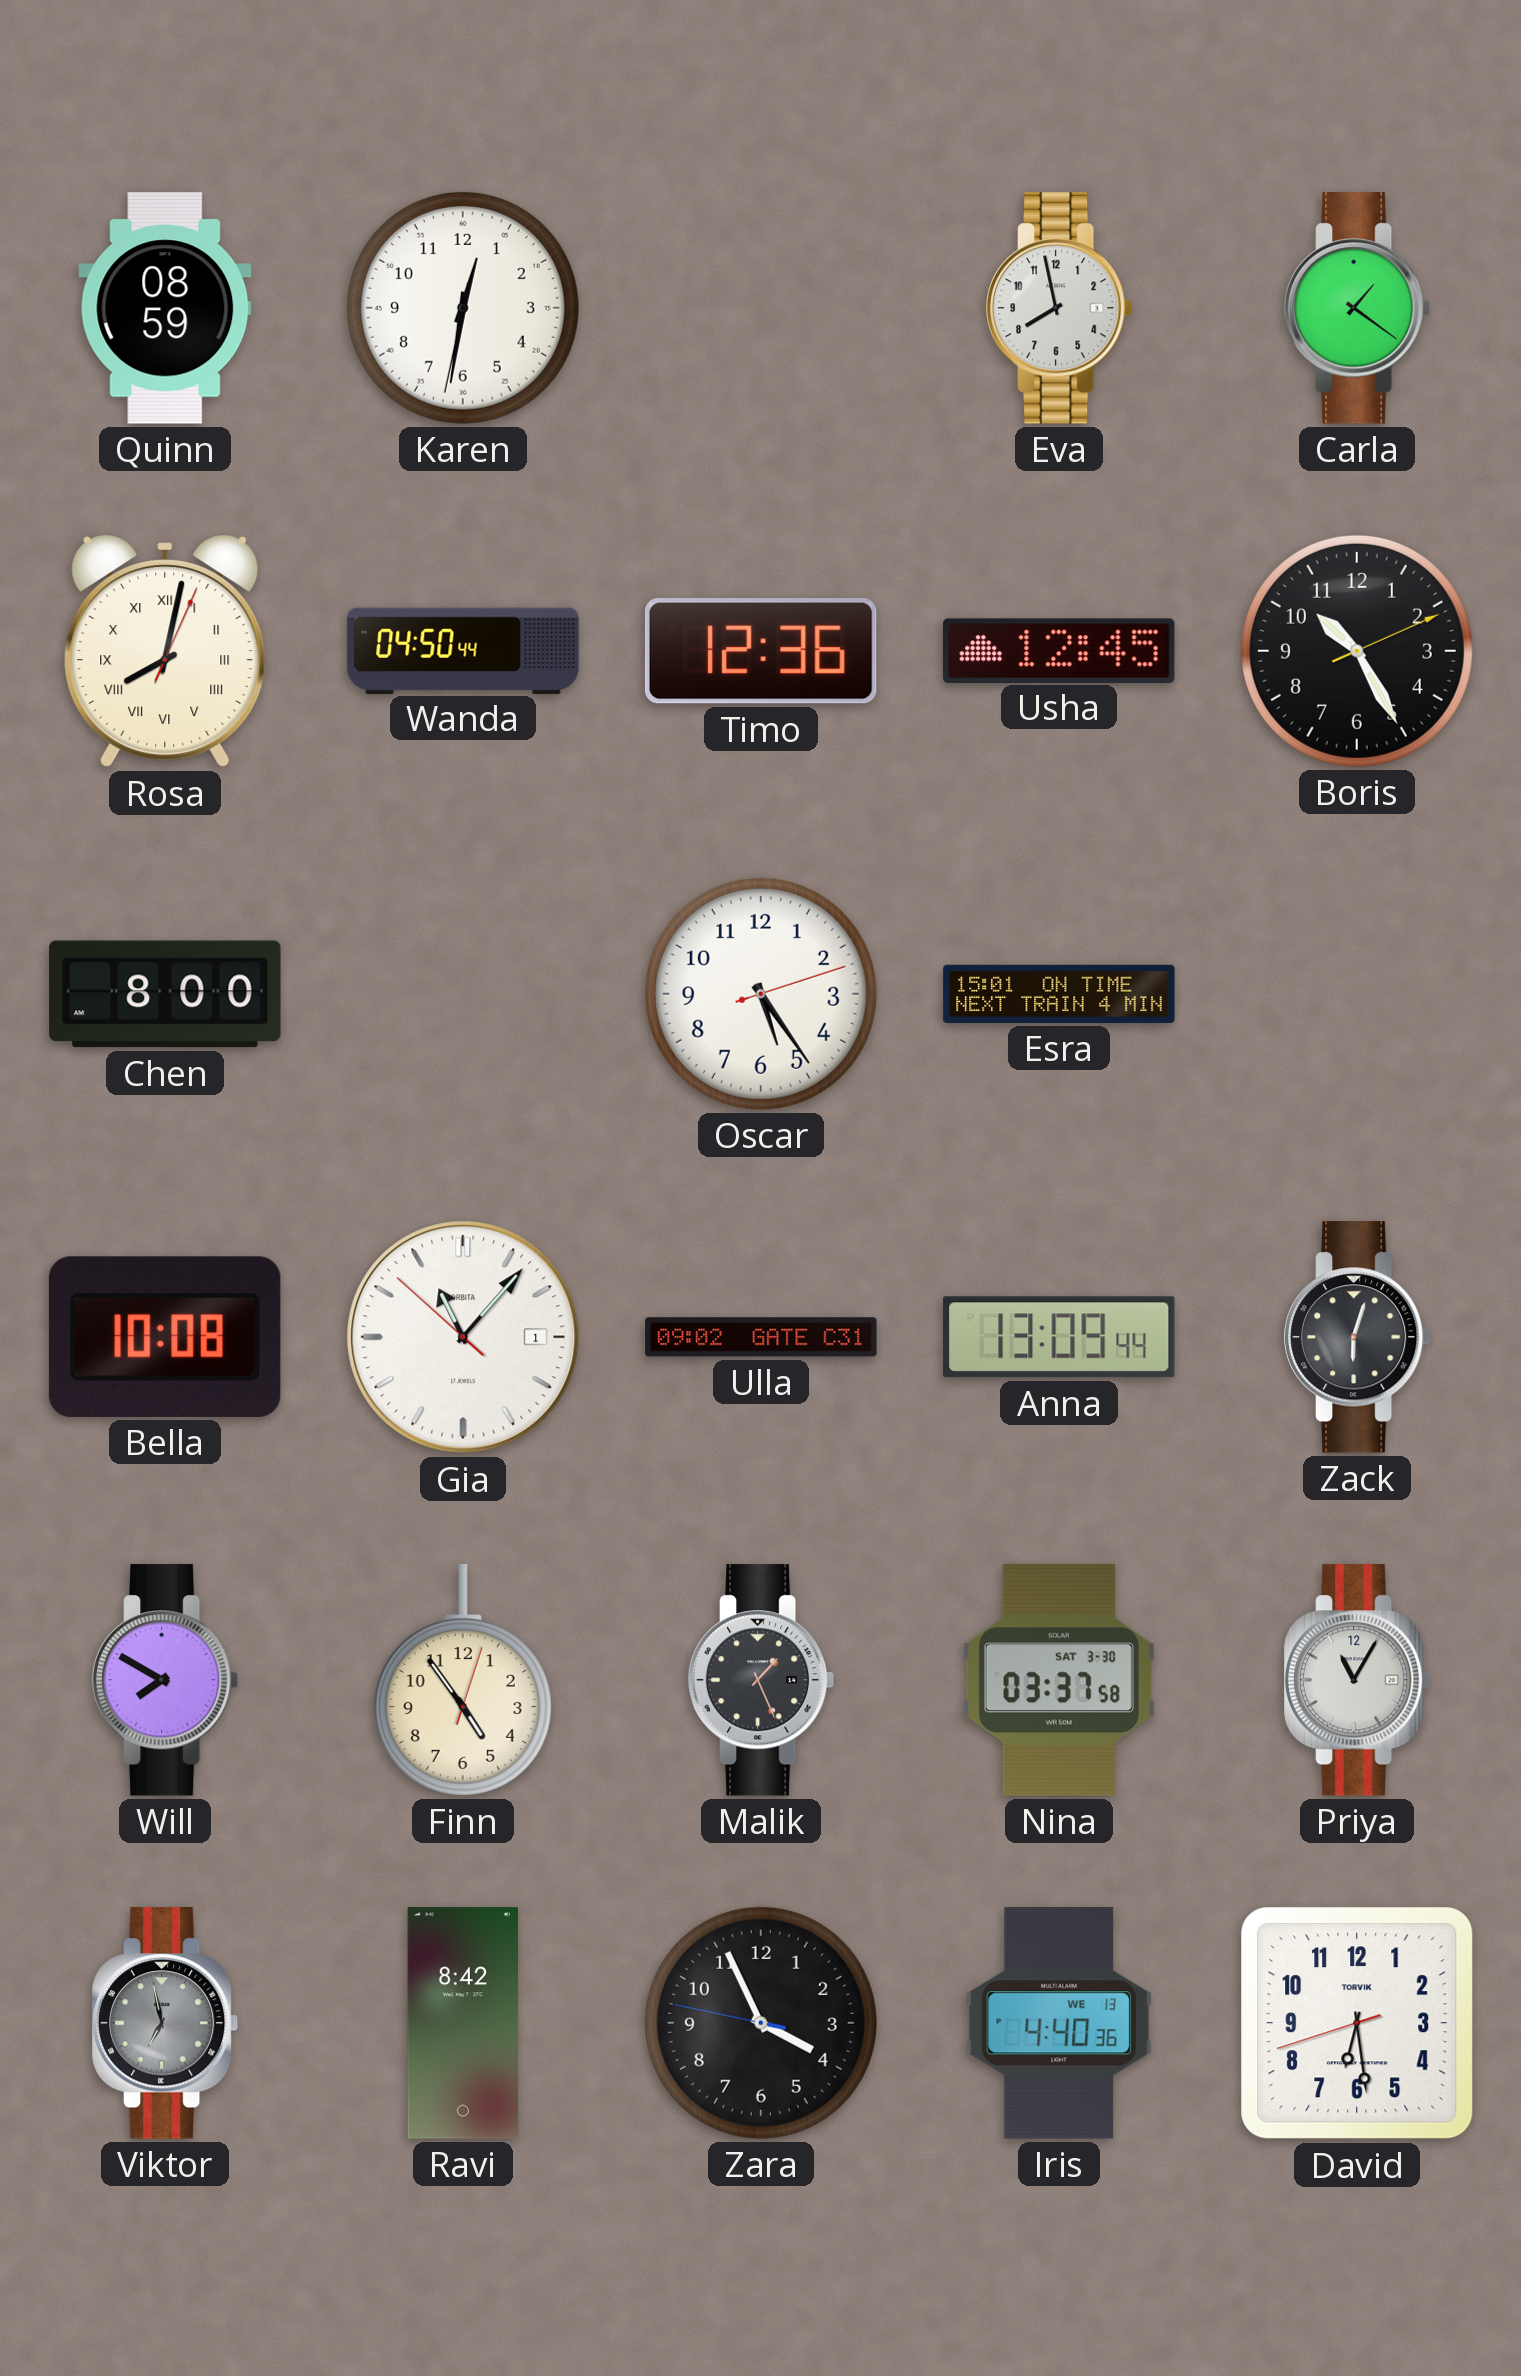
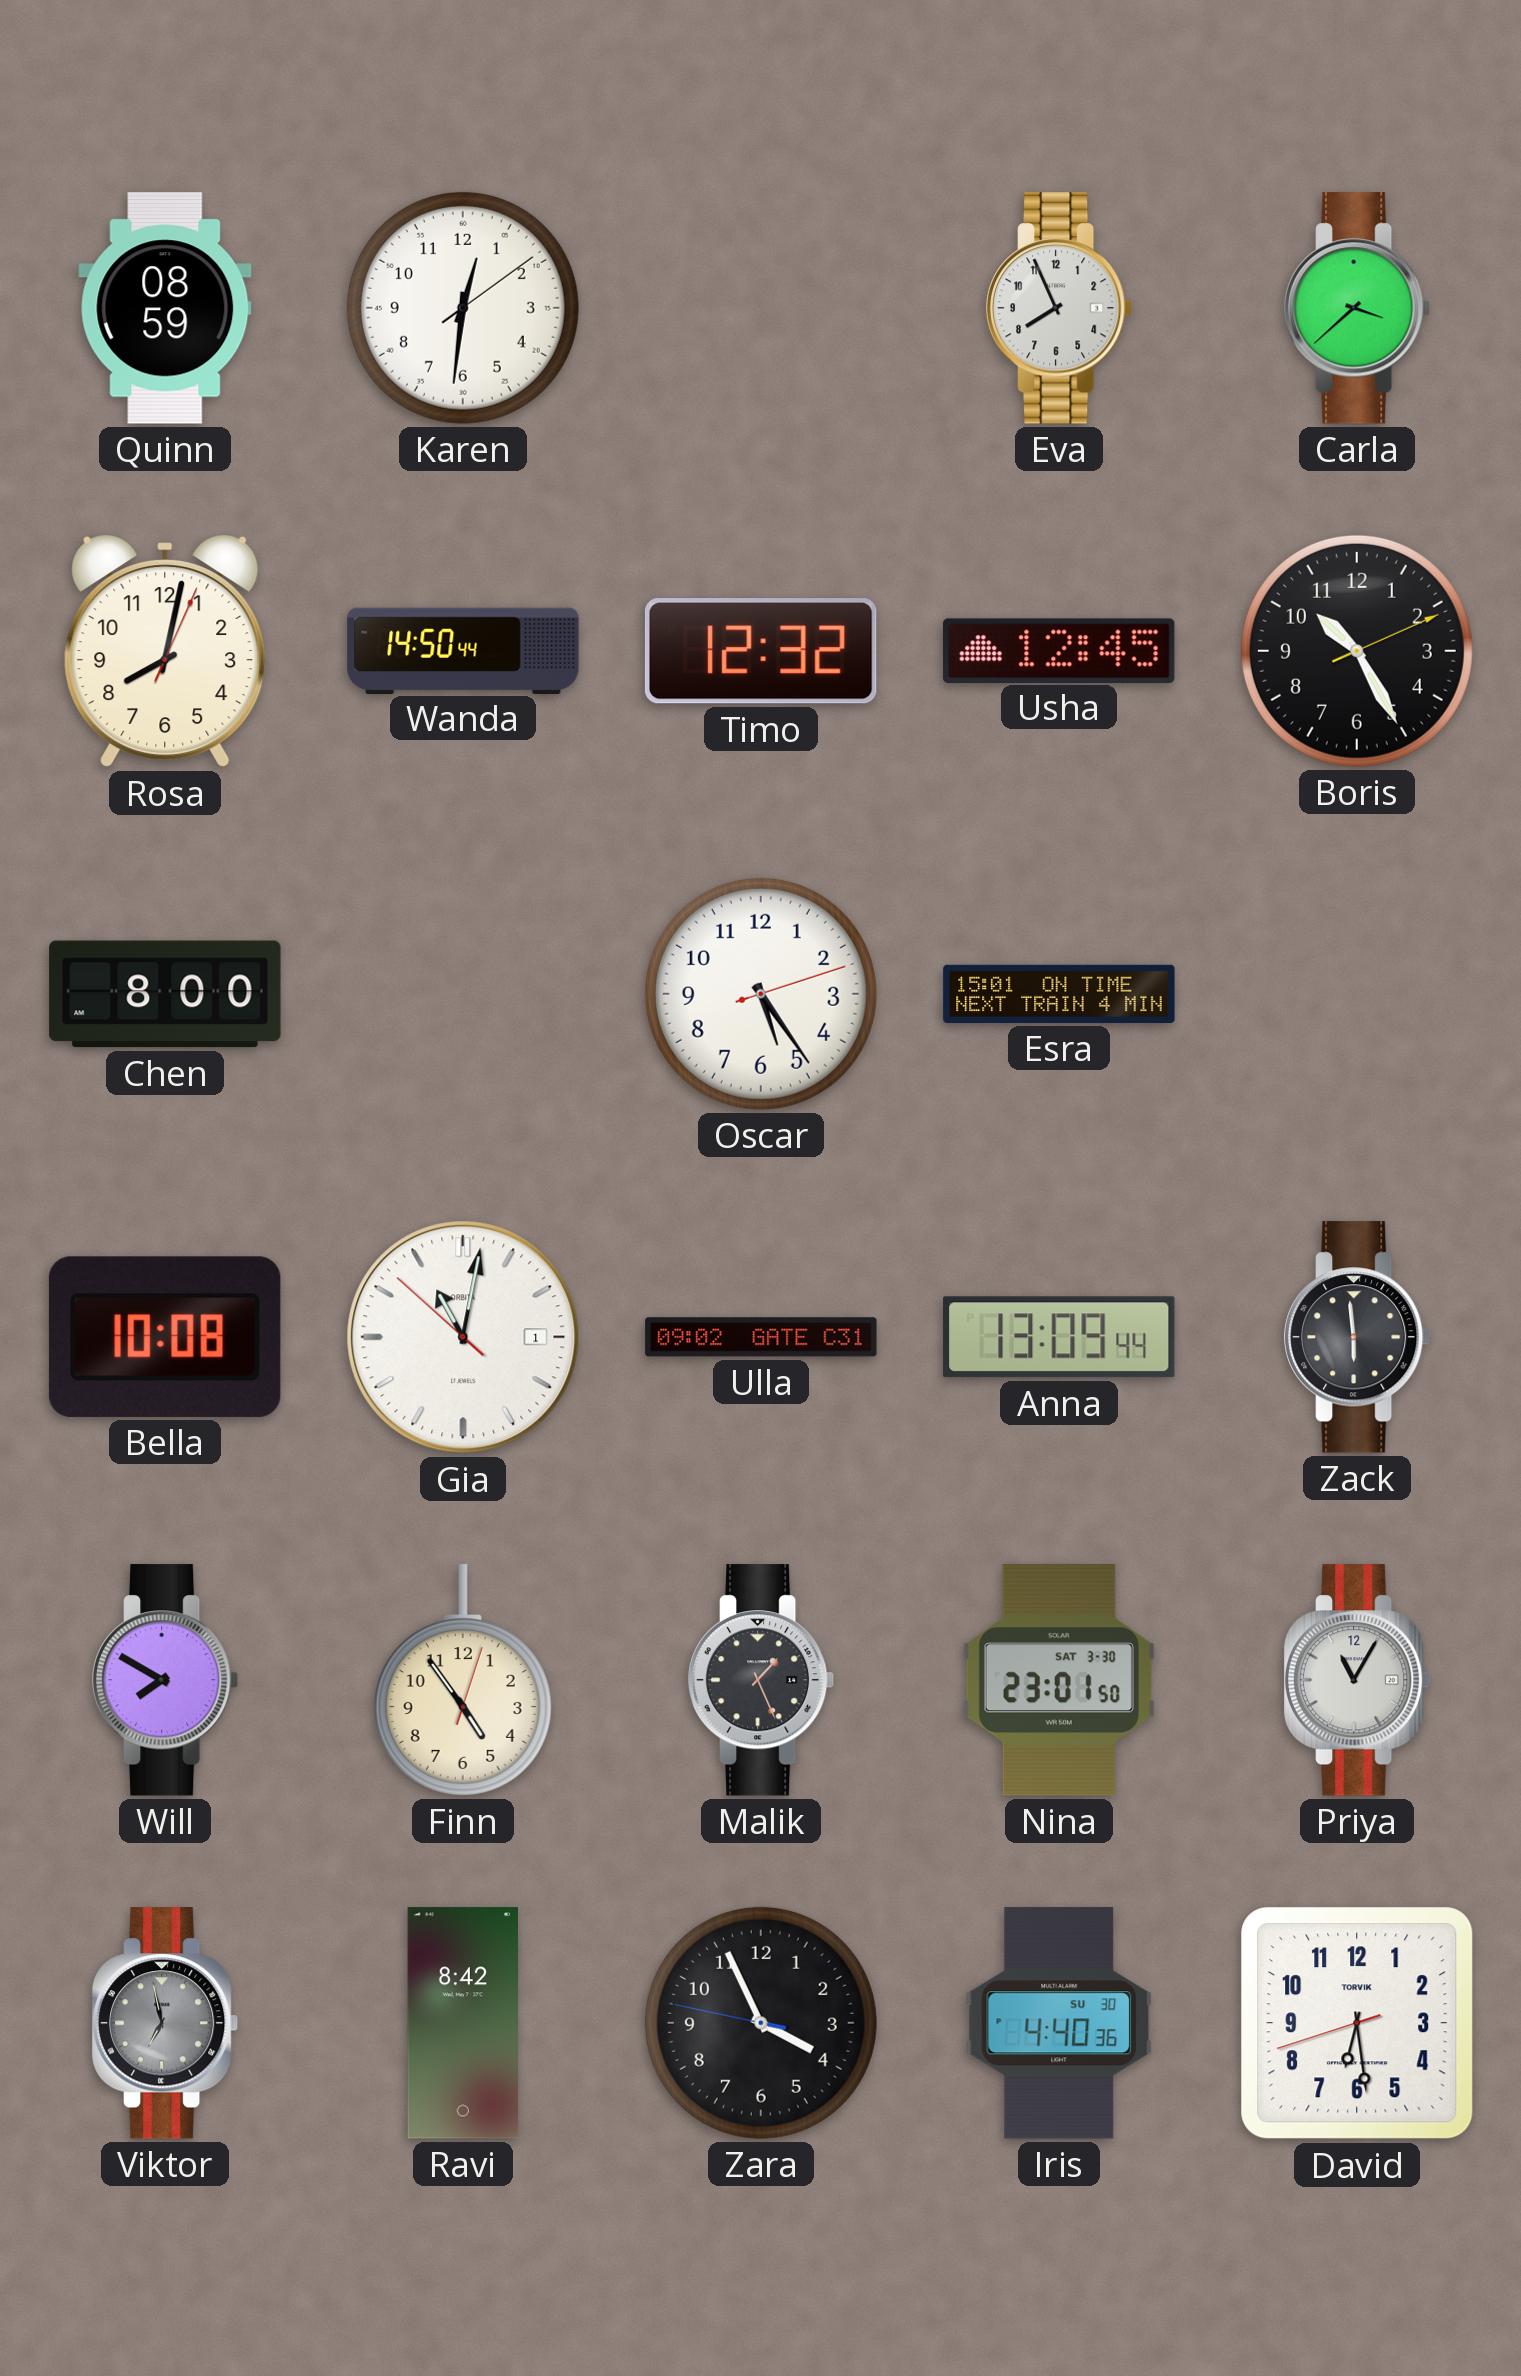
Karen: 12:31:32 -> 12:31:09 (463, 308)
Eva: 7:58 -> 7:56 (1059, 308)
Carla: 1:21 -> 3:38 (1357, 308)
Rosa numerals: Roman -> Arabic (165, 651)
Wanda: 04:50 -> 14:50 (463, 650)
Timo: 12:36 -> 12:32 (761, 651)
Gia: 11:06 -> 11:01 (463, 1337)
Zack: 6:03 -> 5:59 (1357, 1337)
Nina: 03:37 -> 23:01 (1059, 1680)
Iris date: WE 13 -> SU 30 (1059, 2023)
